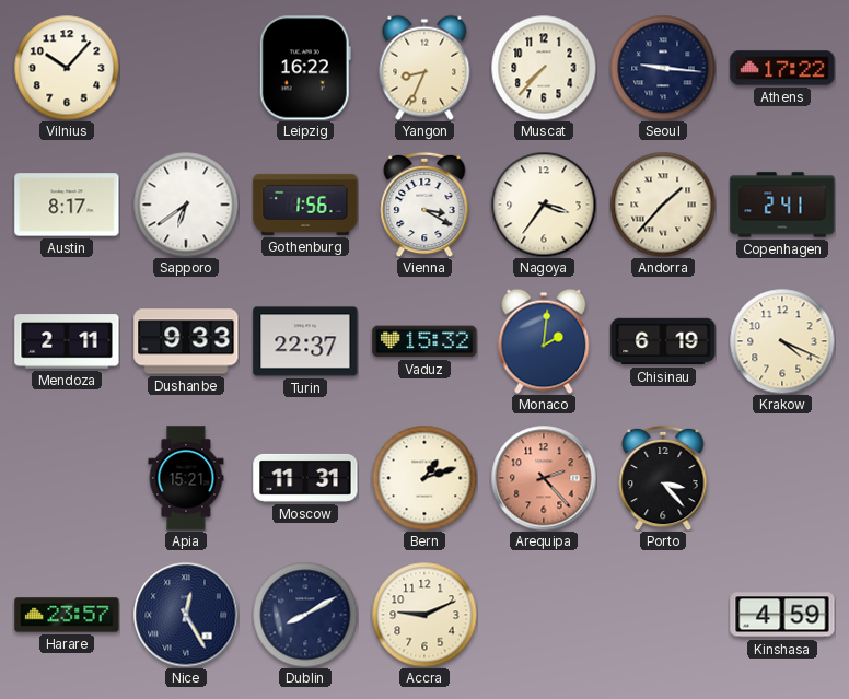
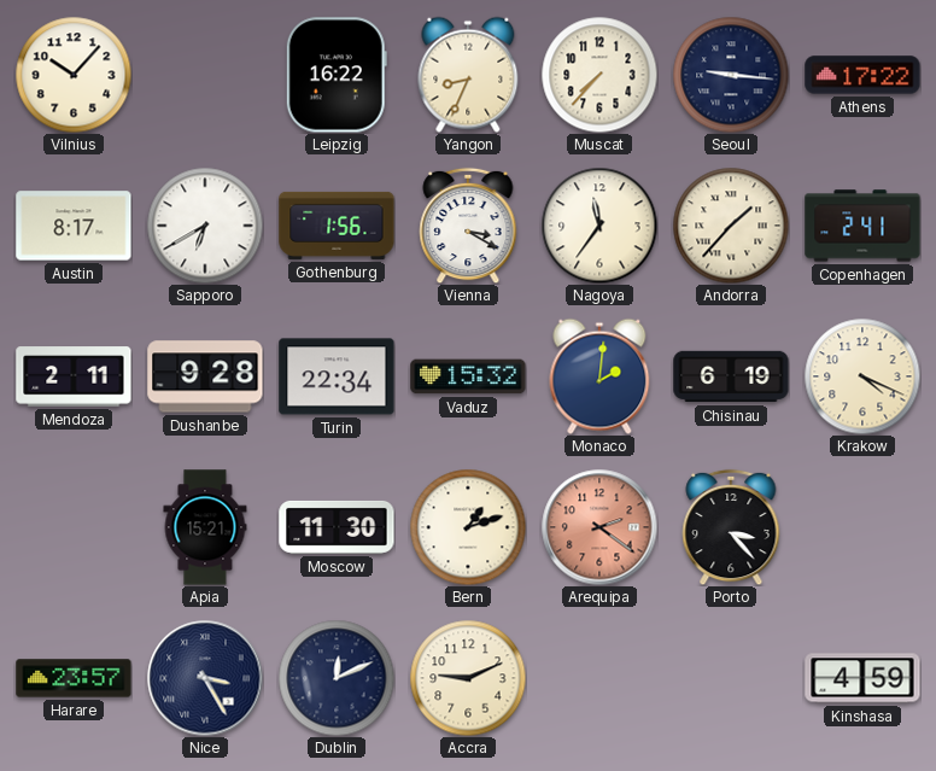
Sapporo: 6:39 -> 6:40 (205, 226)
Nagoya: 3:36 -> 11:36 (599, 226)
Dushanbe: 9:33 -> 9:28 (205, 376)
Turin: 22:37 -> 22:34 (337, 376)
Moscow: 11:31 -> 11:30 (337, 527)
Arequipa: 2:23 -> 2:21 (599, 527)
Nice: 12:25 -> 3:25 (205, 678)
Dublin: 8:10 -> 12:11 (337, 678)
